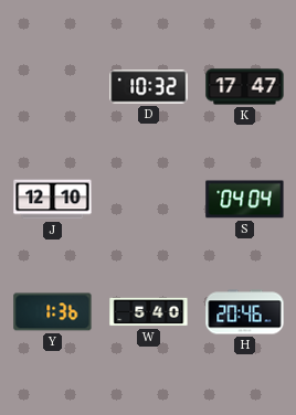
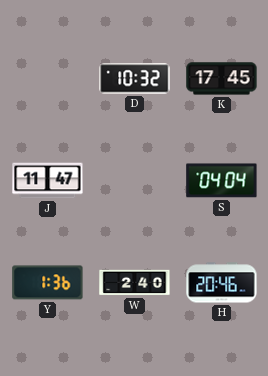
K: 17:47 -> 17:45 (222, 79)
J: 12:10 -> 11:47 (48, 181)
W: 5:40 -> 2:40 (135, 283)
